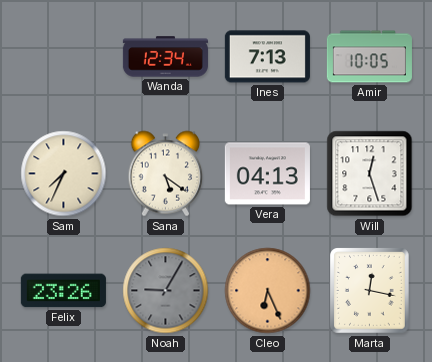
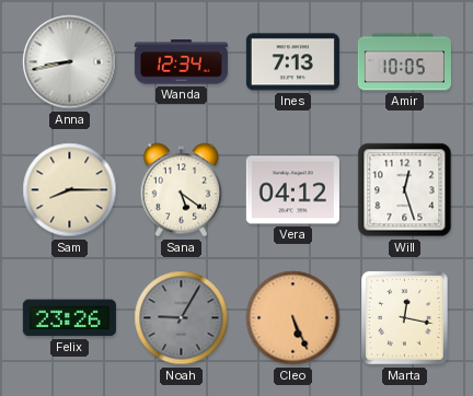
Anna: none -> 8:43 (70, 62)
Sam: 7:34 -> 8:15 (70, 190)
Vera: 04:13 -> 04:12 (292, 190)
Cleo: 6:26 -> 5:26 (293, 318)
